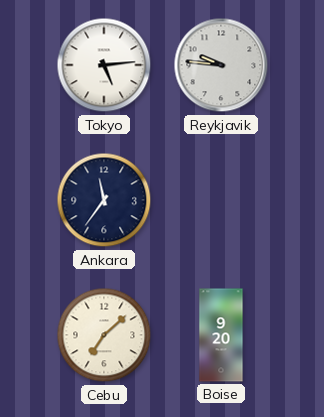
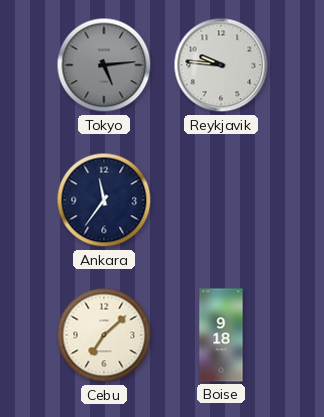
Tokyo dial: white -> grey (104, 65)
Boise: 9:20 -> 9:18 (221, 335)
